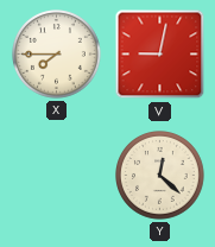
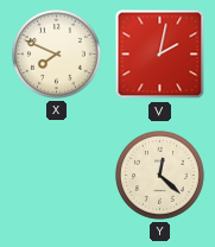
X: 7:45 -> 7:49 (57, 55)
V: 9:02 -> 2:02 (160, 55)
